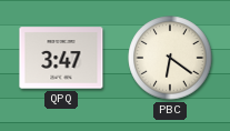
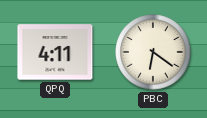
QPQ: 3:47 -> 4:11 (55, 52)
